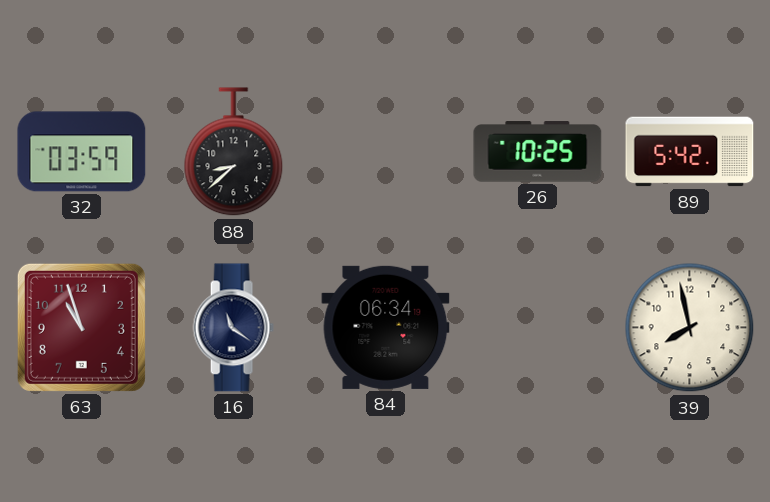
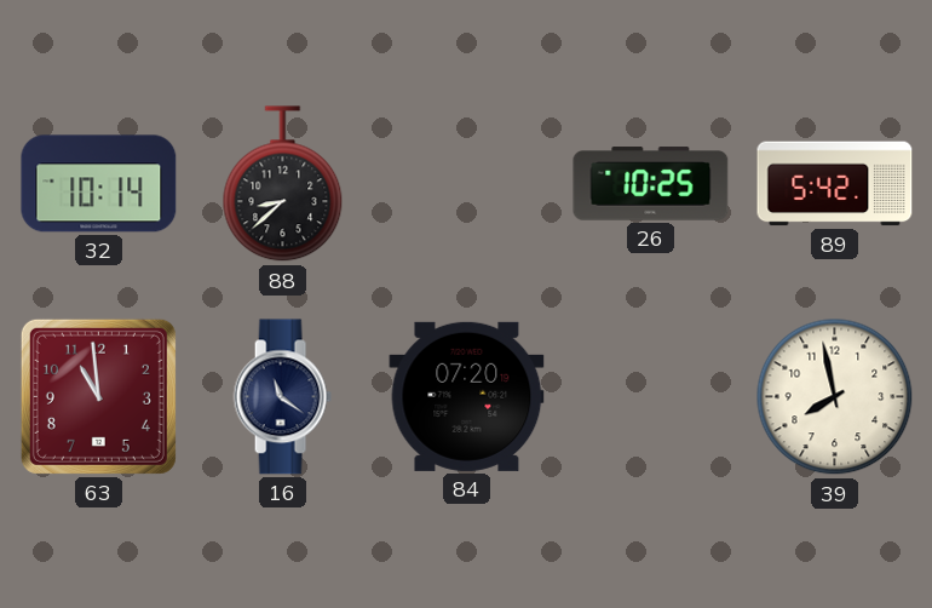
32: 03:59 -> 10:14 (99, 184)
63: 10:57 -> 10:59 (98, 396)
84: 06:34 -> 07:20 (467, 396)
